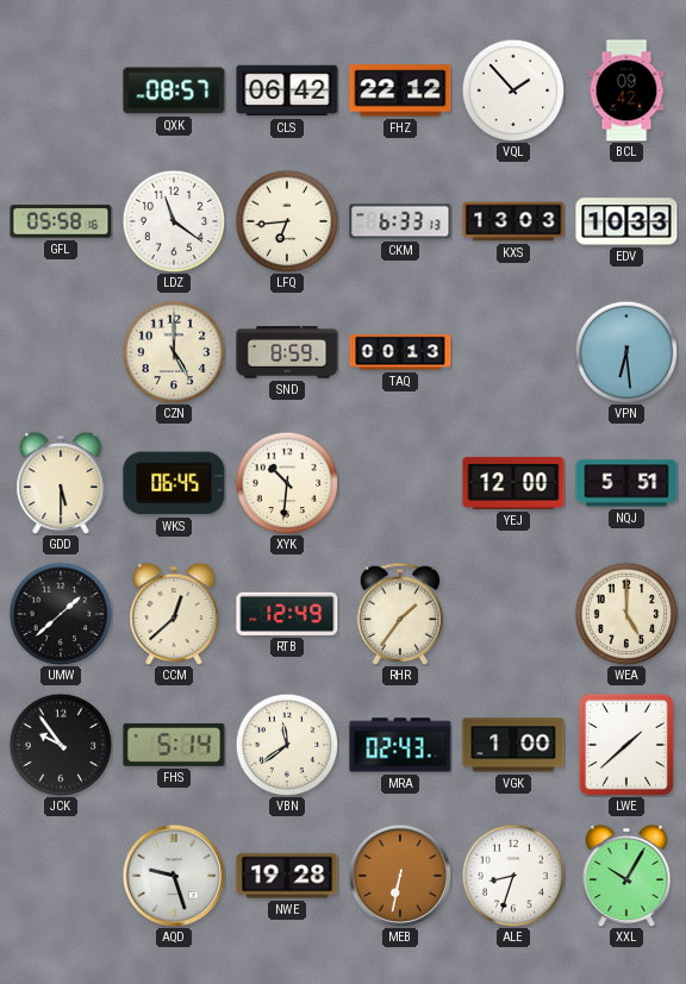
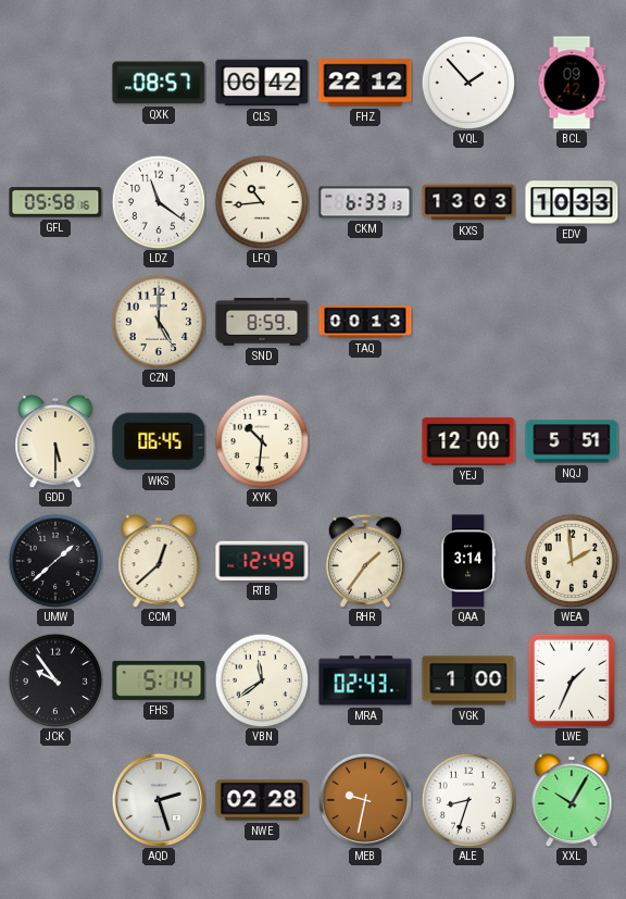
LFQ: 6:44 -> 10:44 (262, 202)
VPN: 6:29 -> none (626, 352)
QAA: none -> 3:14 (468, 561)
WEA: 5:00 -> 1:59 (572, 561)
LWE: 1:38 -> 1:34 (572, 681)
AQD: 9:27 -> 2:27 (158, 799)
NWE: 19:28 -> 02:28 (262, 800)
MEB: 6:32 -> 9:32 (364, 799)
